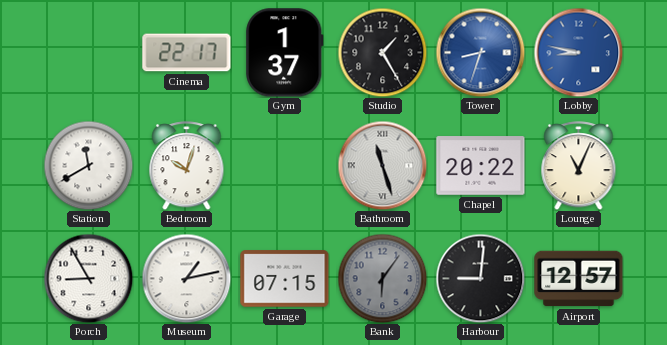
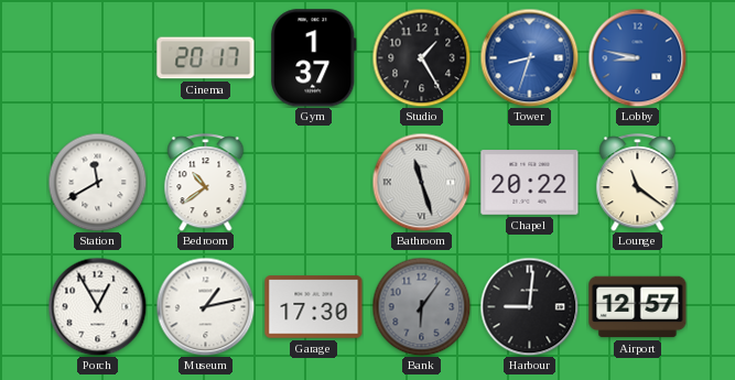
Cinema: 22:17 -> 20:17 (206, 58)
Bedroom: 10:03 -> 10:39 (206, 183)
Lounge: 11:04 -> 11:21 (638, 183)
Porch: 8:55 -> 12:55 (97, 306)
Garage: 07:15 -> 17:30 (314, 307)
